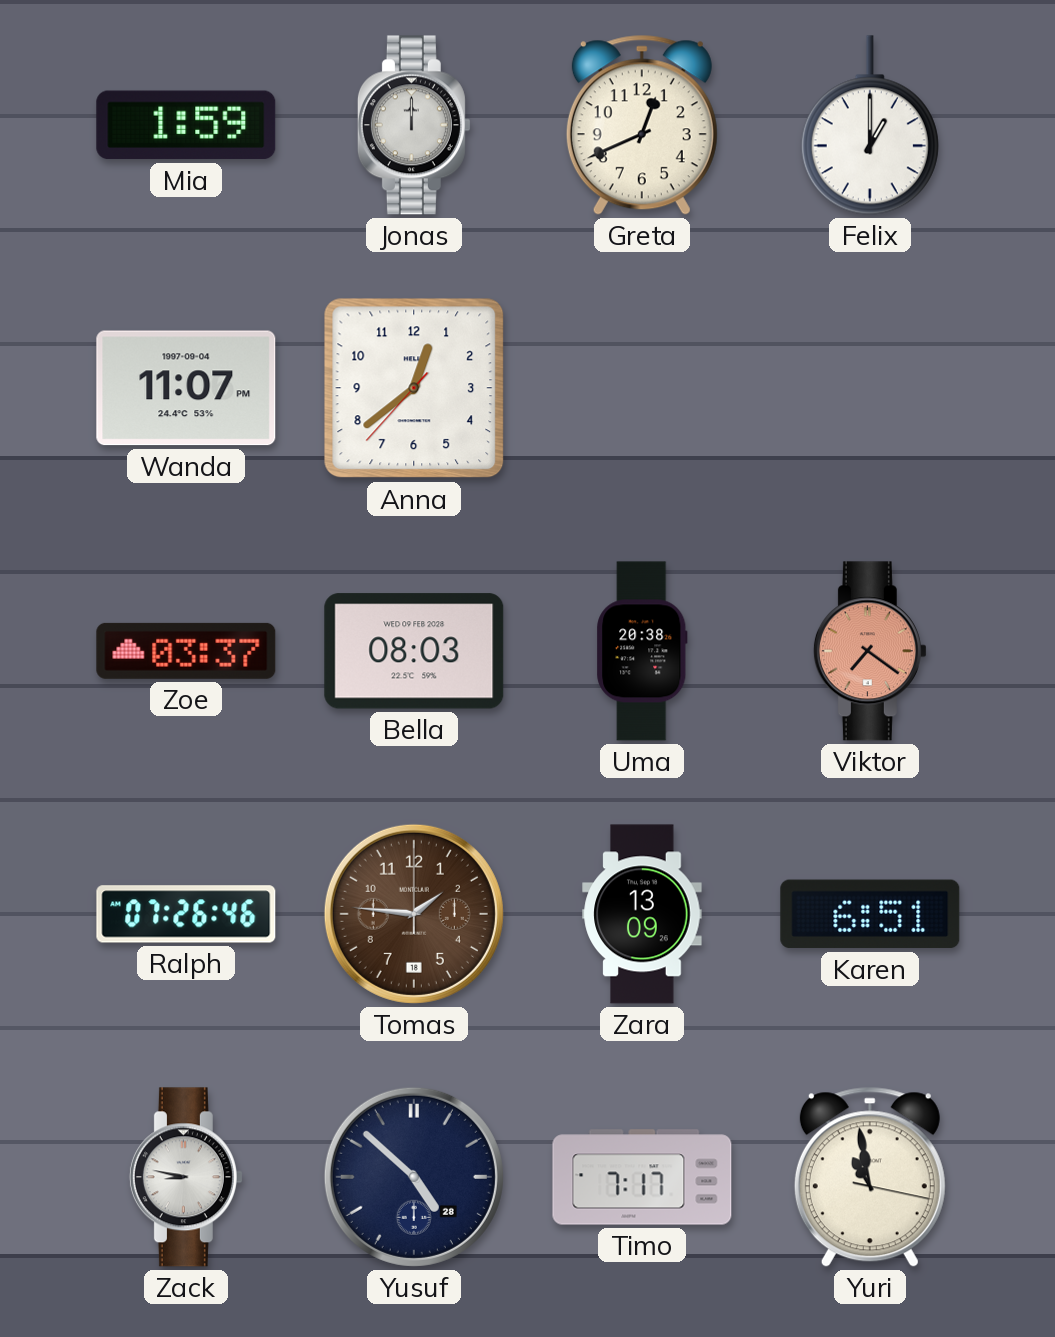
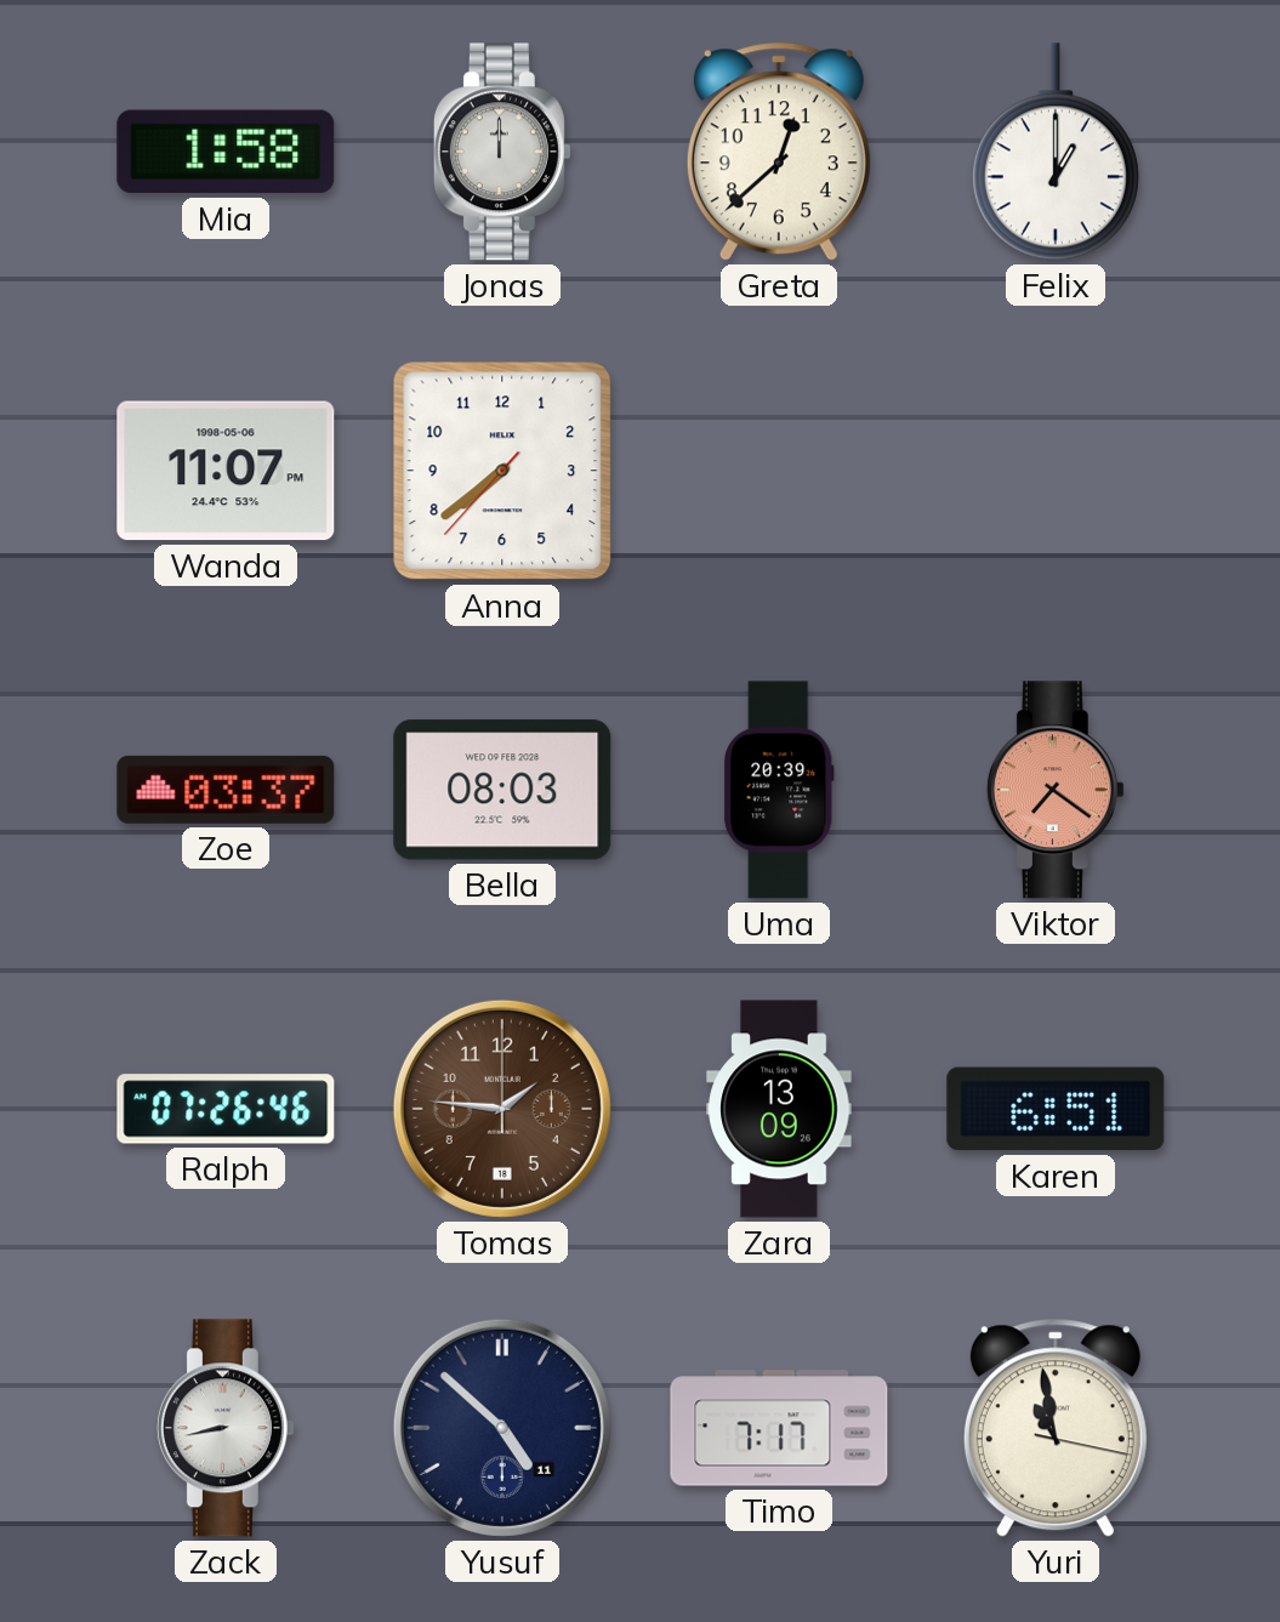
Mia: 1:59 -> 1:58 (226, 152)
Greta: 12:41 -> 12:38 (779, 152)
Wanda date: 1997-09-04 -> 1998-05-06 (226, 471)
Anna: 12:38 -> 7:38 (502, 471)
Uma: 20:38 -> 20:39 (779, 790)
Zack: 8:47 -> 8:43 (226, 1428)
Yusuf date: 28 -> 11 (502, 1428)
